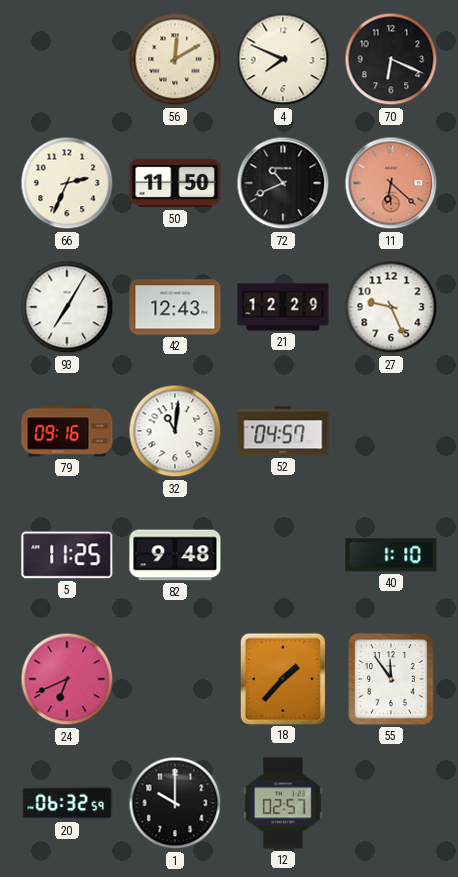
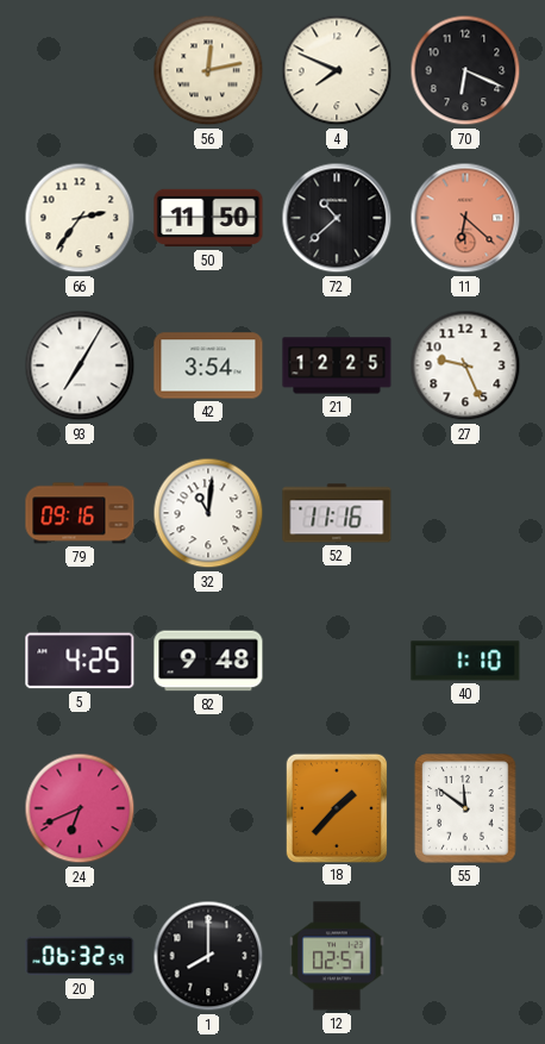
56: 12:10 -> 12:13 (208, 70)
66: 2:34 -> 2:36 (80, 218)
72: 10:41 -> 10:38 (337, 218)
42: 12:43 -> 3:54 (208, 365)
21: 12:29 -> 12:25 (337, 365)
52: 04:57 -> 11:16 (337, 513)
5: 11:25 -> 4:25 (80, 661)
55: 11:54 -> 11:51 (465, 808)
1: 10:00 -> 8:00 (208, 956)
